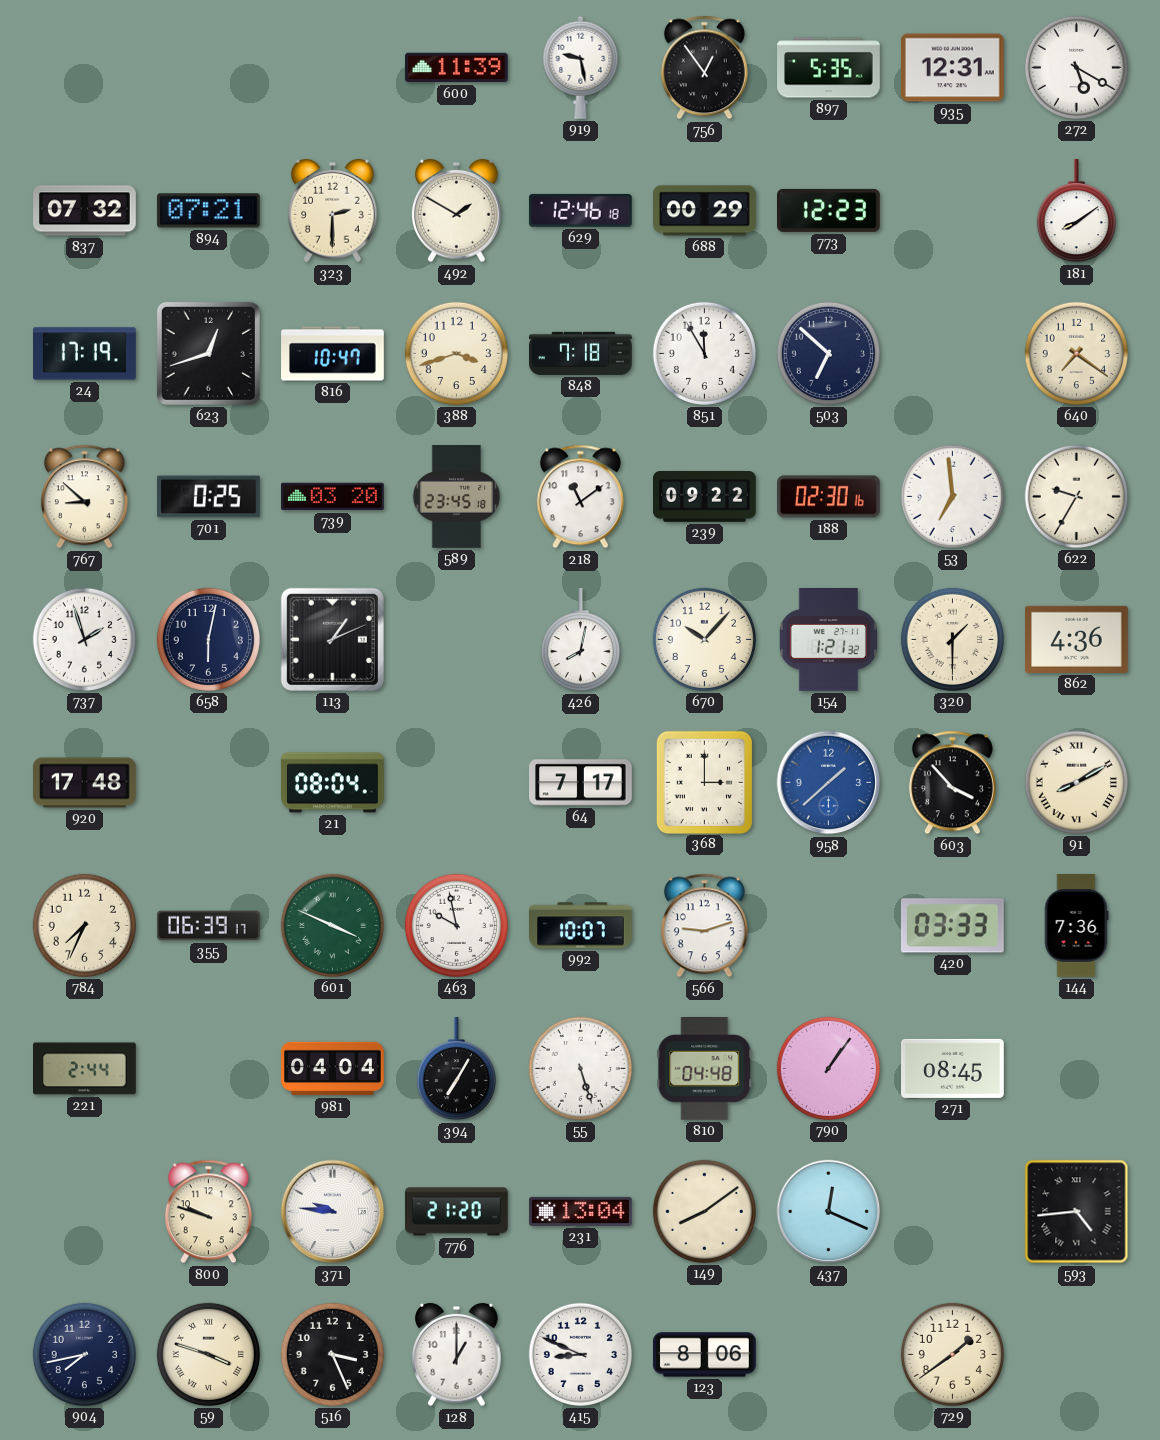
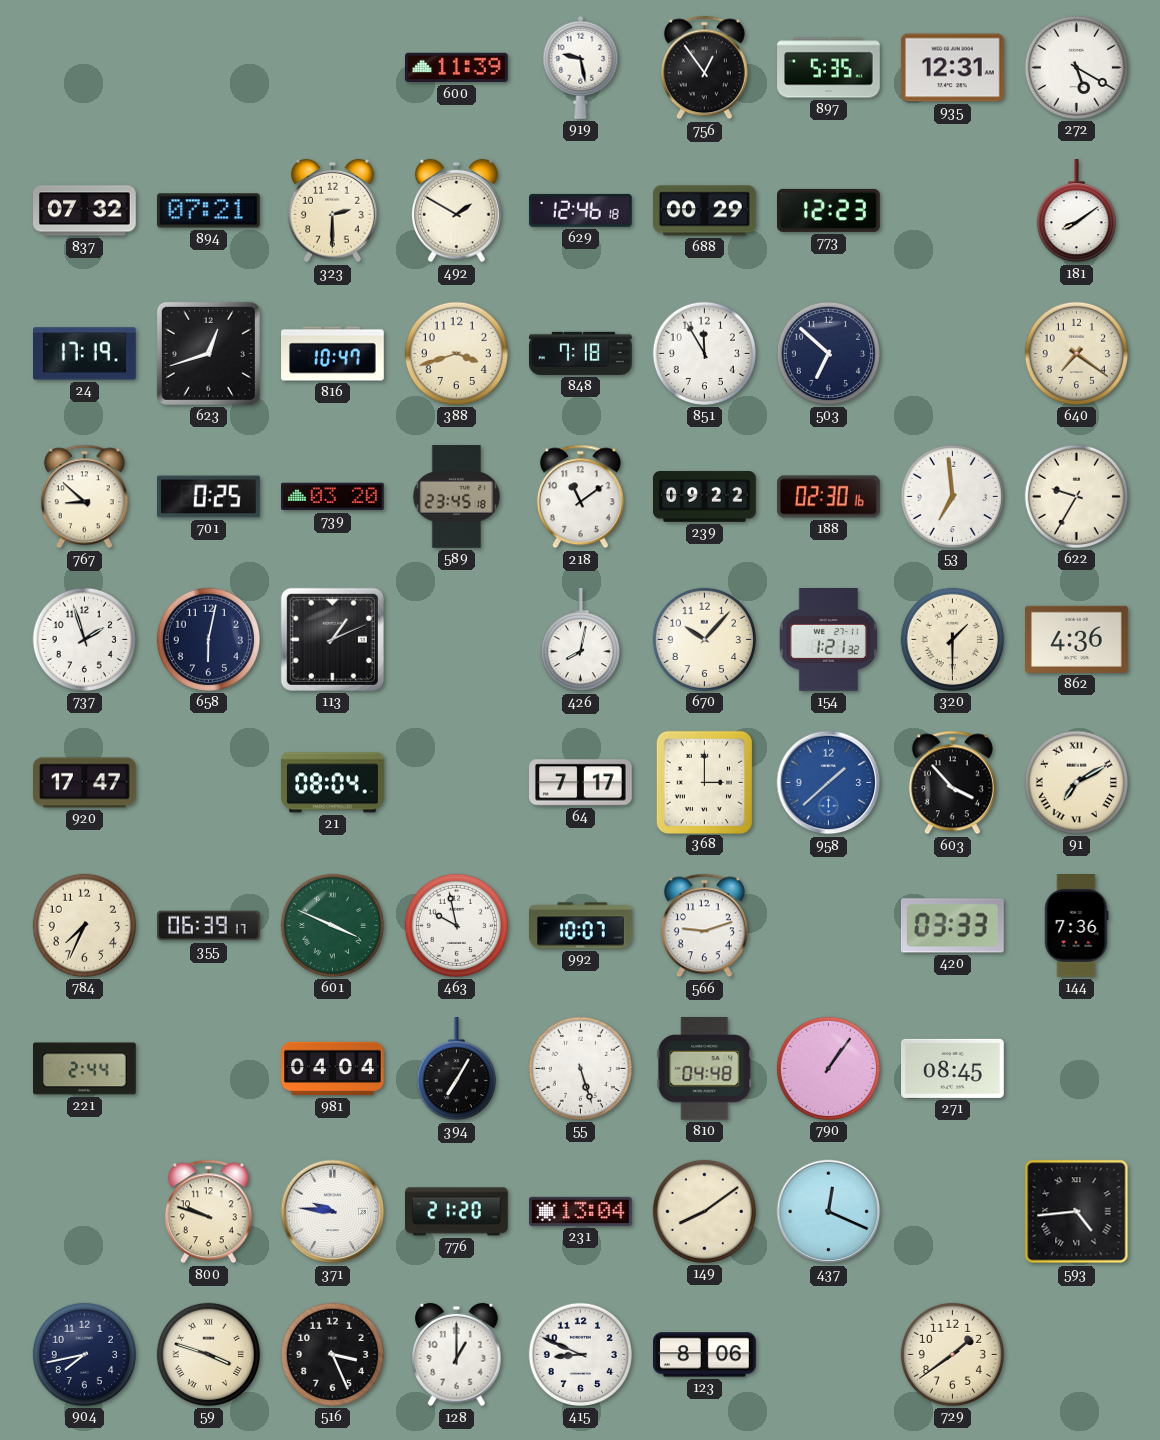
920: 17:48 -> 17:47 (85, 783)
91: 8:10 -> 7:10 (1076, 782)
